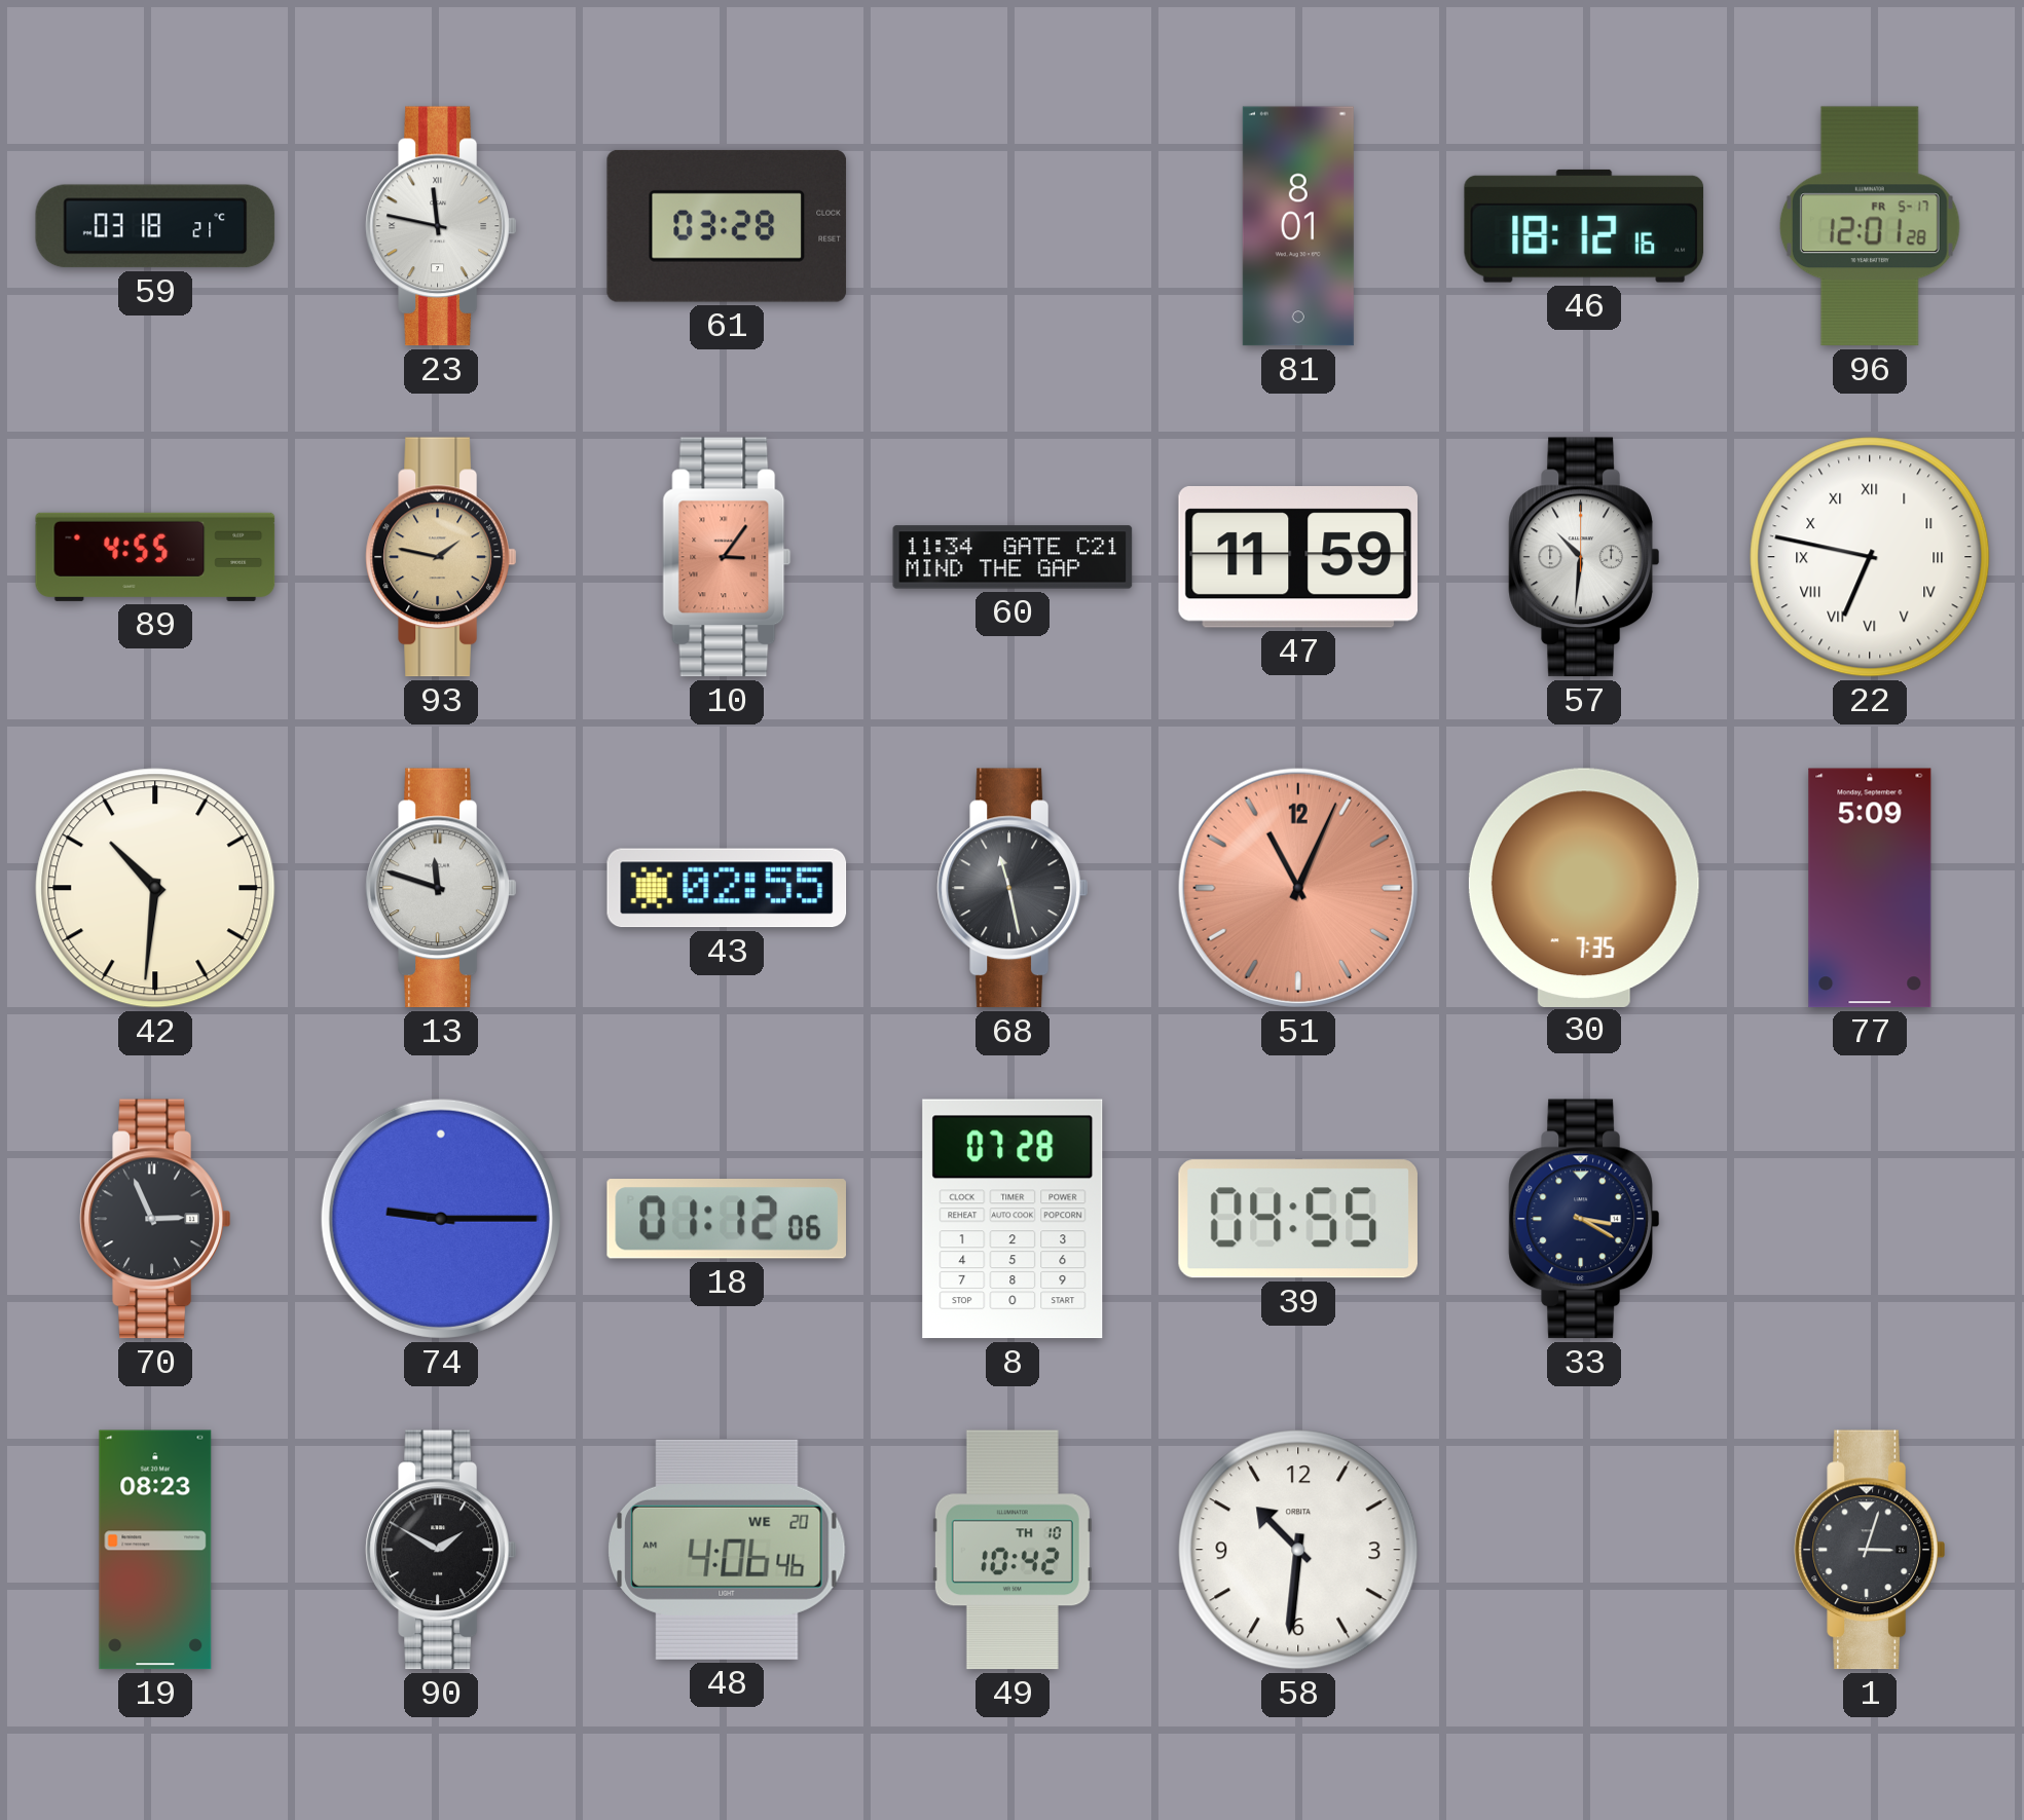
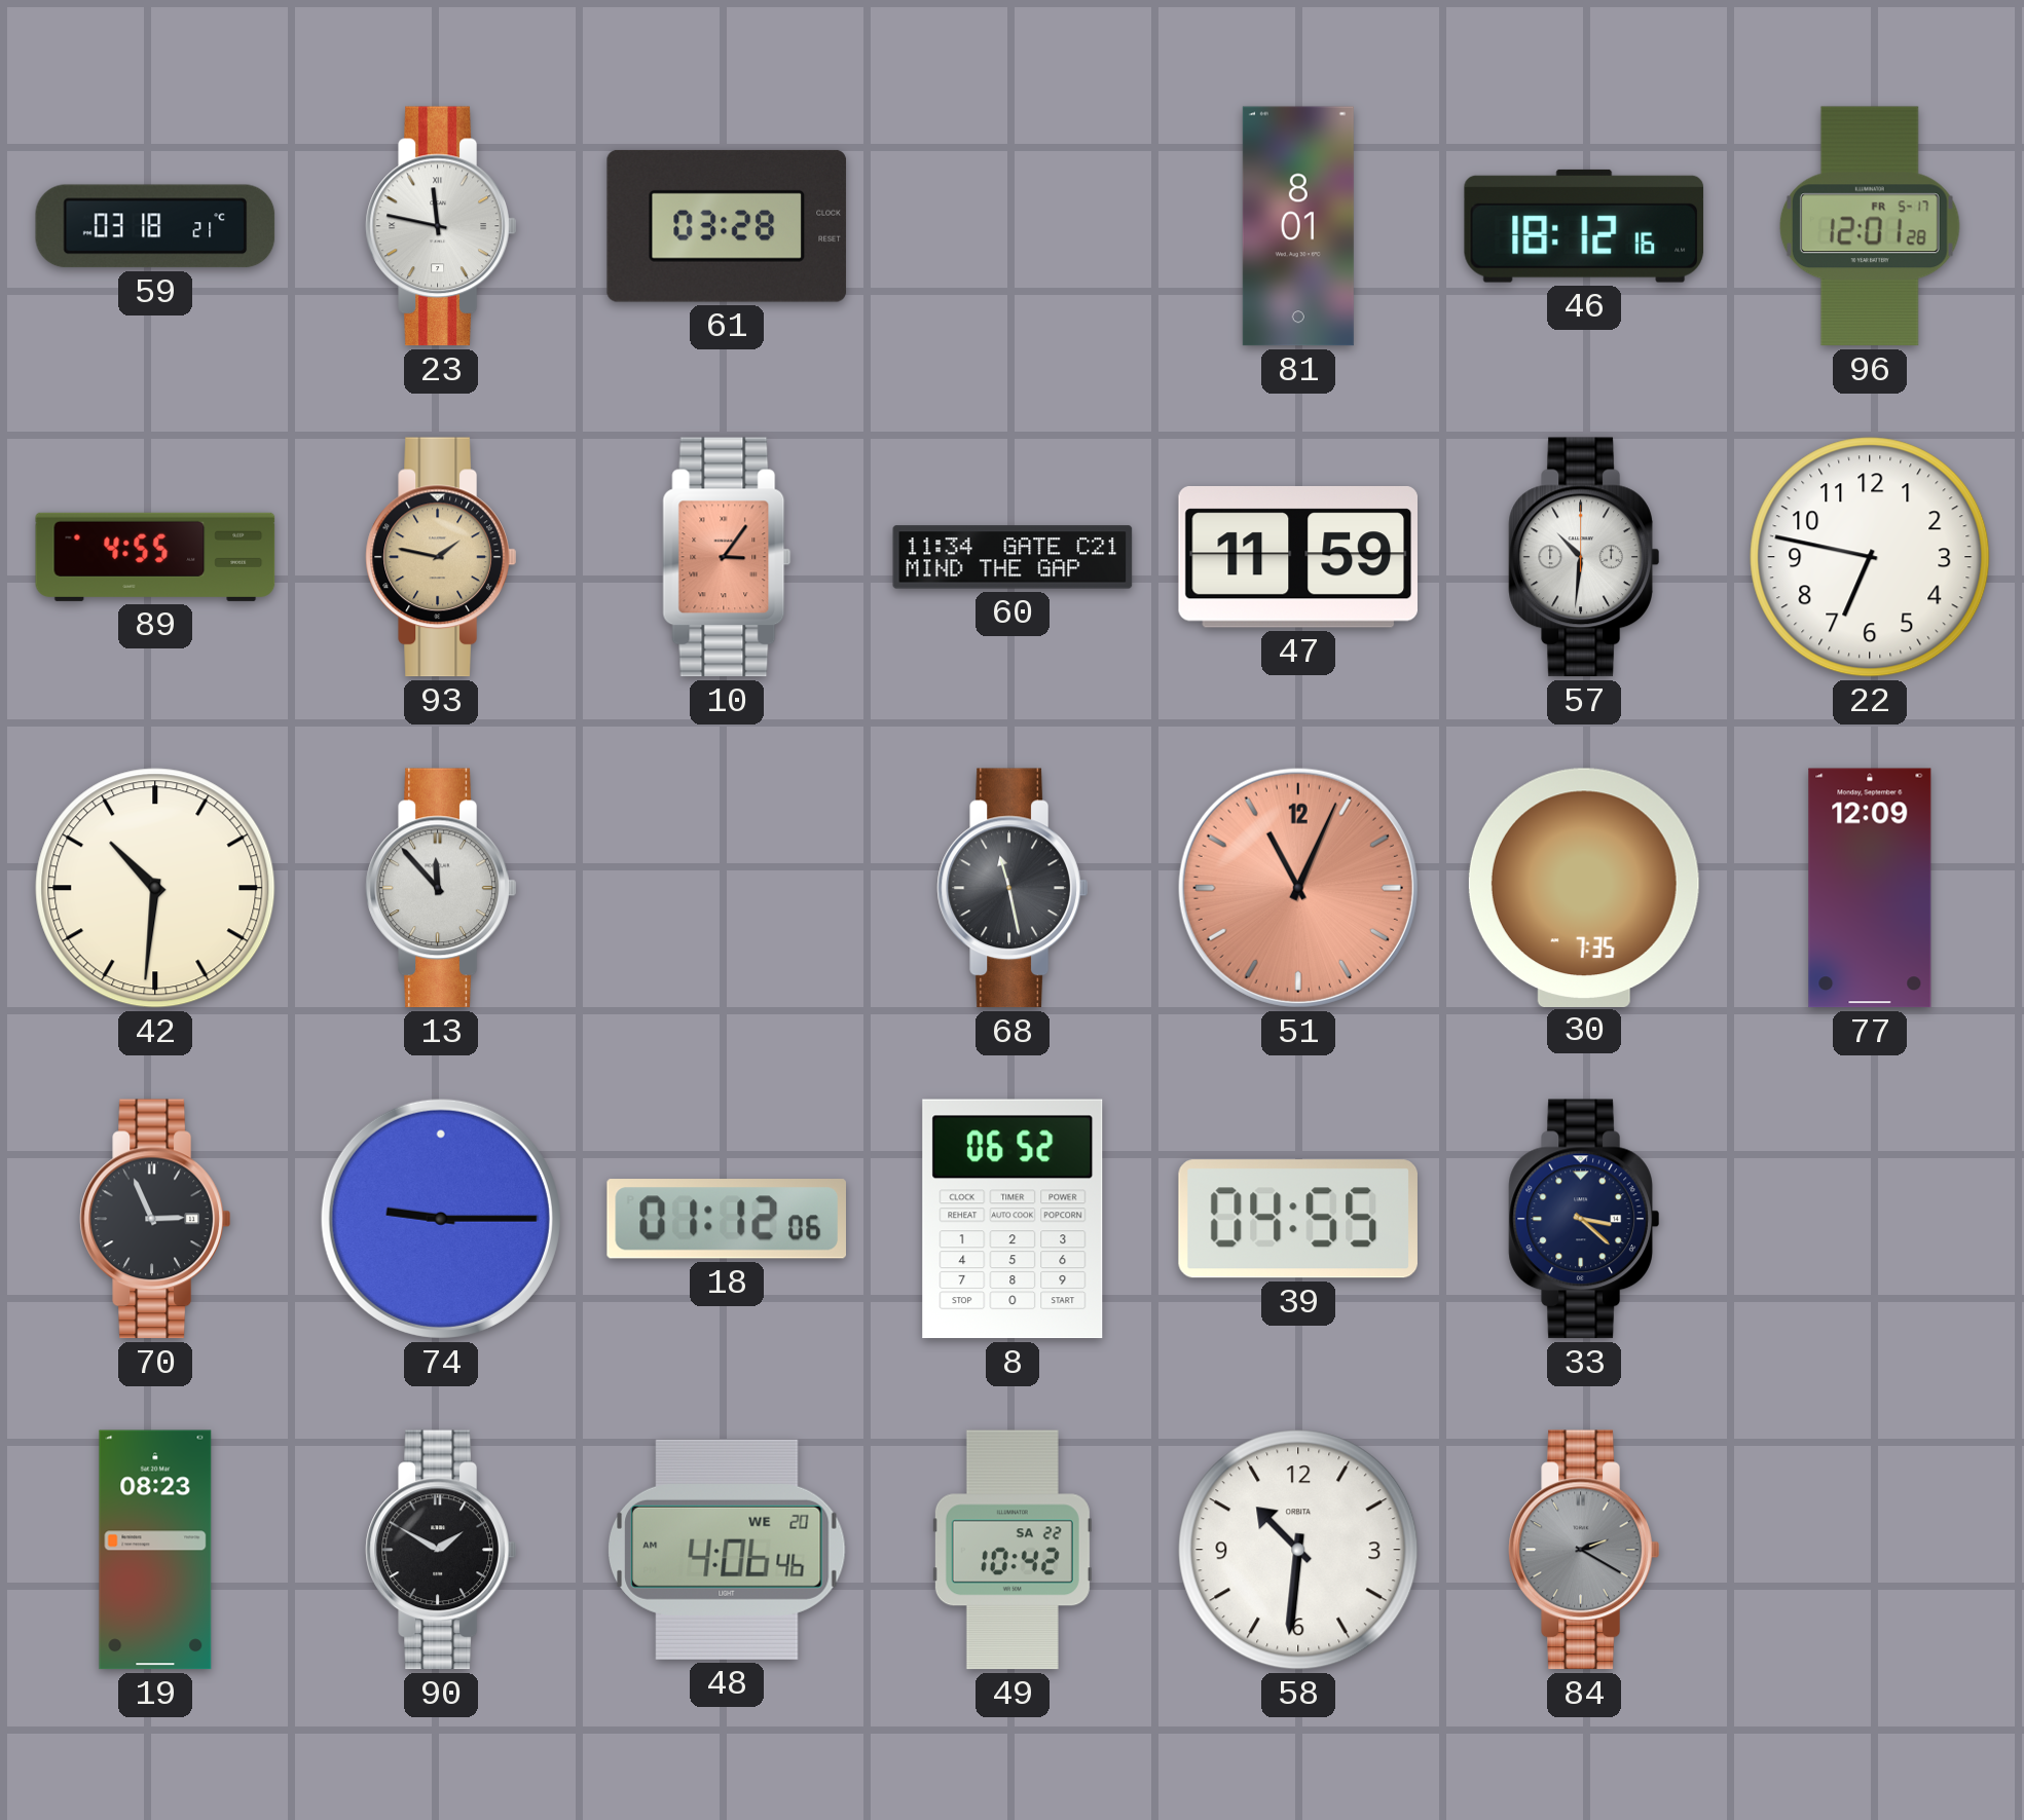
22 numerals: Roman -> Arabic (1870, 557)
13: 11:48 -> 11:53 (441, 888)
43: 02:55 -> none (727, 888)
77: 5:09 -> 12:09 (1870, 888)
8: 07:28 -> 06:52 (1013, 1219)
33: 3:20 -> 3:22 (1584, 1219)
49 date: TH 10 -> SA 22 (1013, 1550)
84: none -> 2:20 (1584, 1550)
1: 3:03 -> none (1870, 1550)
